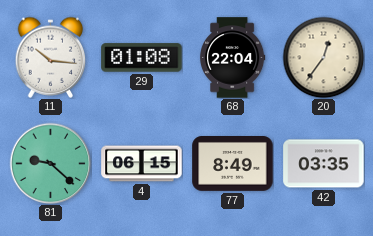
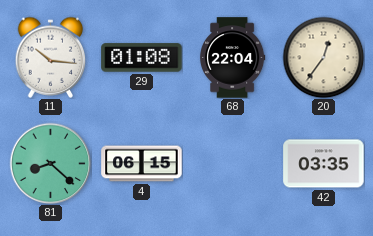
81: 9:22 -> 8:22 (50, 163)
77: 8:49 -> none (233, 164)
